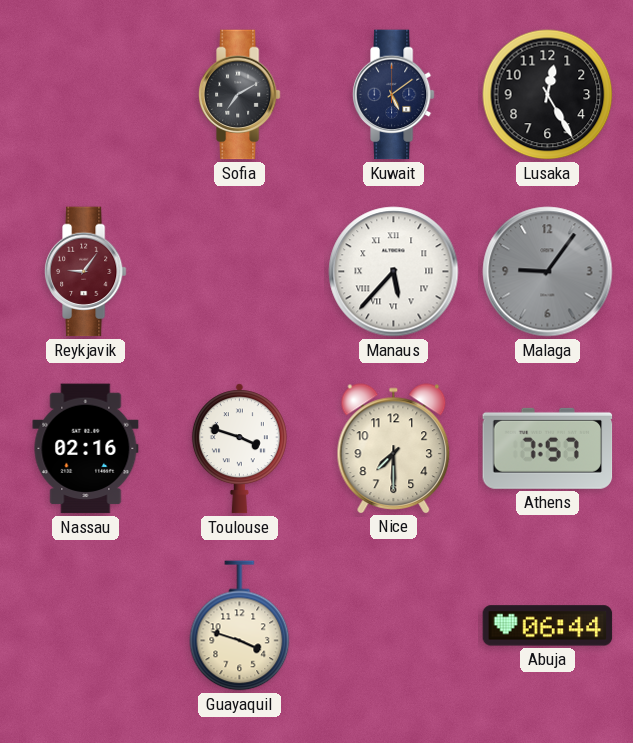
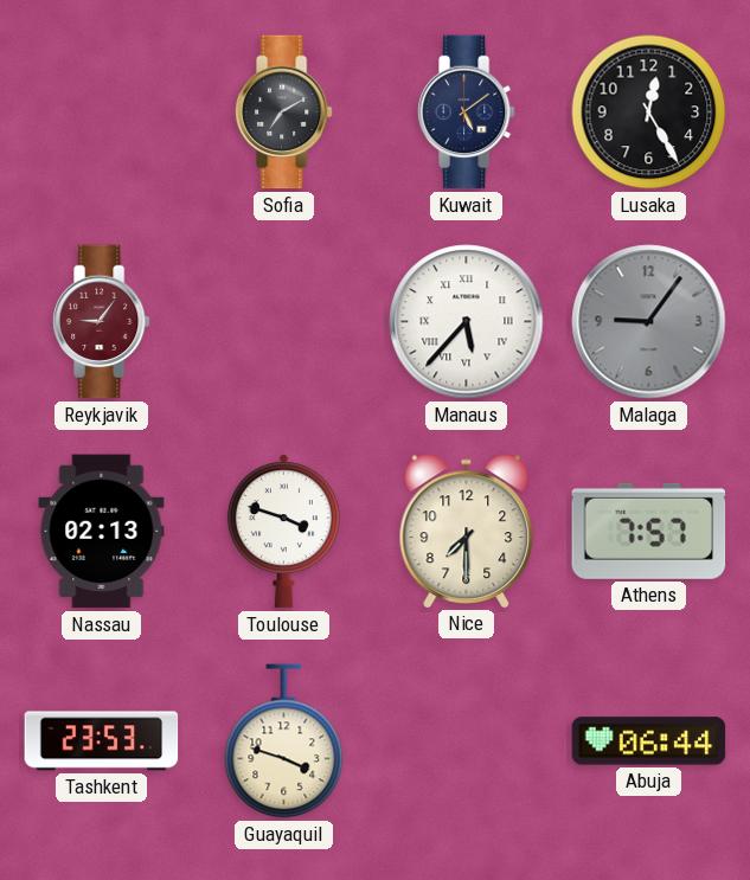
Nassau: 02:16 -> 02:13 (102, 532)
Tashkent: none -> 23:53 (102, 741)
